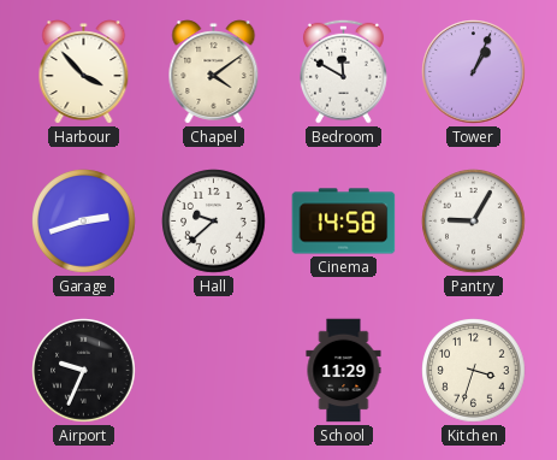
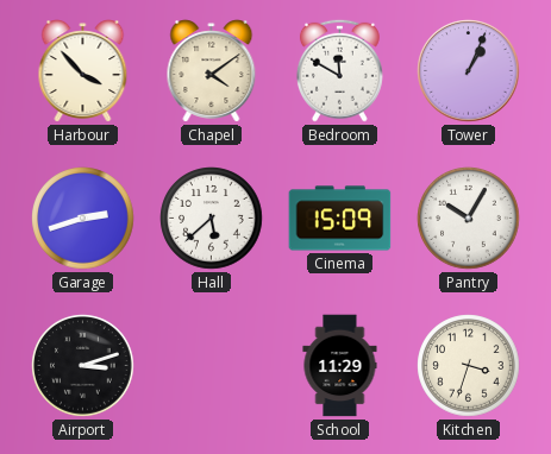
Hall: 9:38 -> 5:38 (212, 219)
Cinema: 14:58 -> 15:09 (340, 219)
Pantry: 9:05 -> 10:05 (469, 219)
Airport: 9:34 -> 3:12 (83, 366)
